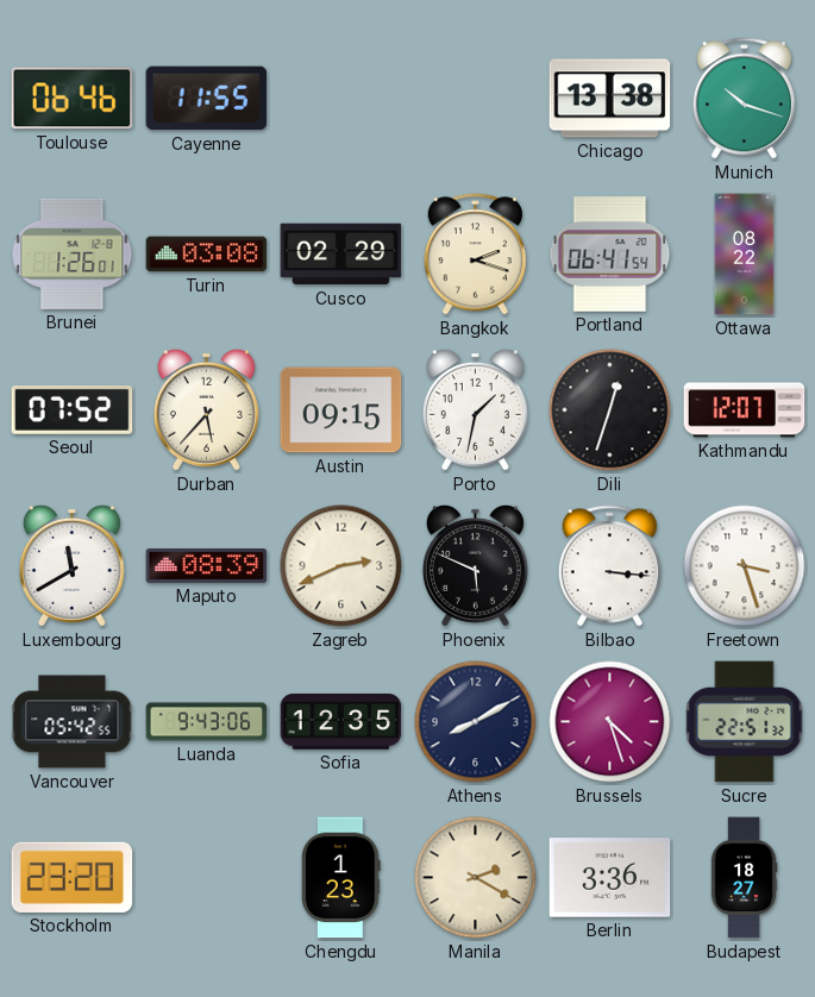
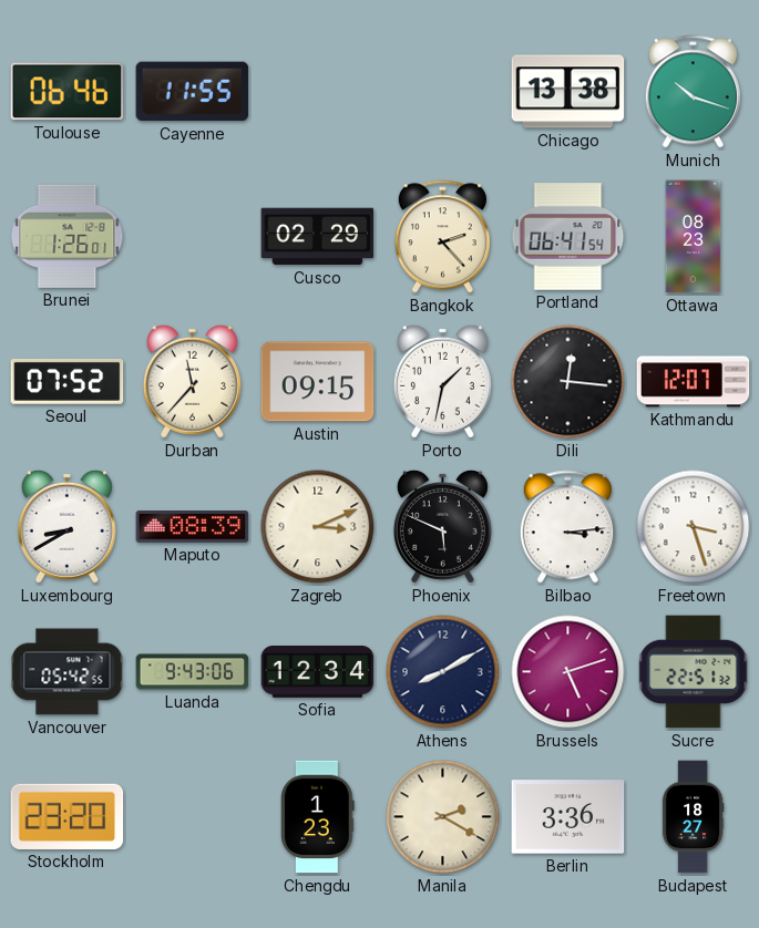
Turin: 03:08 -> none (207, 255)
Bangkok: 2:18 -> 2:23 (442, 237)
Ottawa: 08:22 -> 08:23 (694, 237)
Durban: 5:37 -> 11:37 (192, 381)
Dili: 12:33 -> 12:16 (568, 382)
Luxembourg: 11:40 -> 8:40 (66, 526)
Zagreb: 2:41 -> 3:11 (318, 527)
Bilbao: 3:16 -> 3:14 (567, 527)
Sofia: 12:35 -> 12:34 (318, 672)
Brussels: 4:27 -> 5:12 (568, 672)
